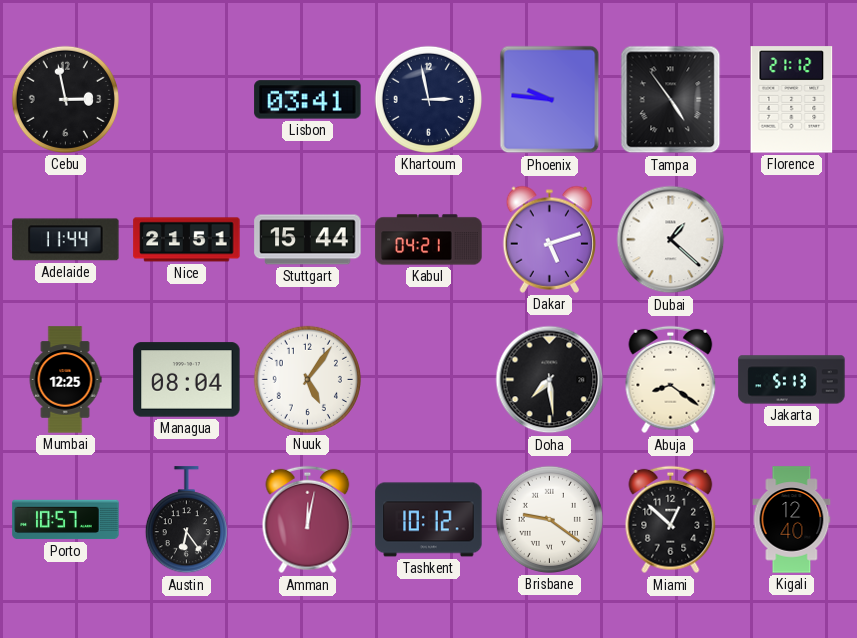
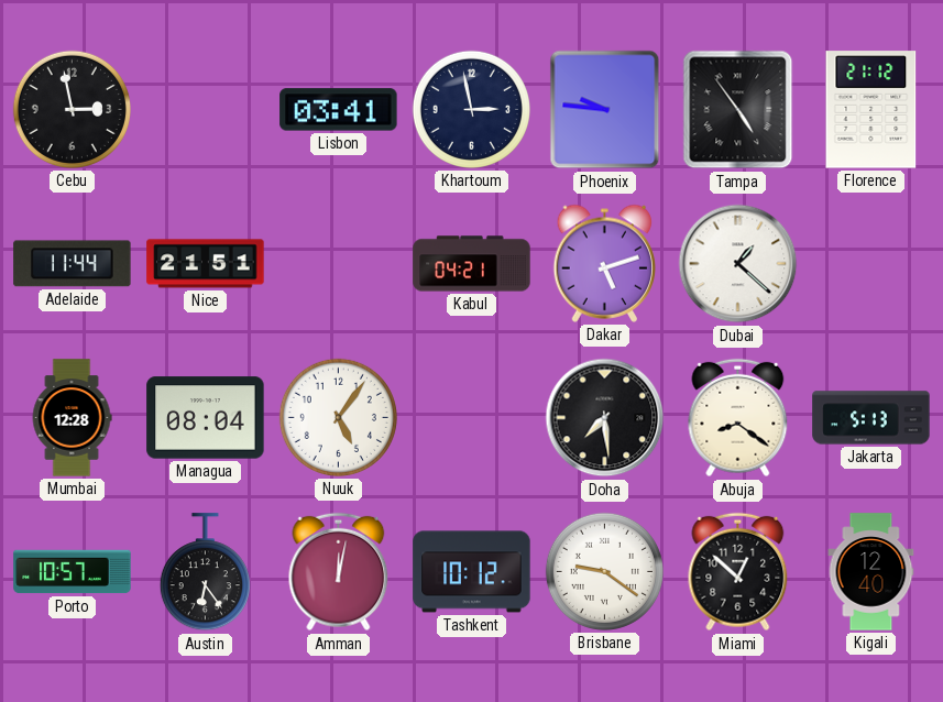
Stuttgart: 15:44 -> none (308, 240)
Mumbai: 12:25 -> 12:28 (72, 418)
